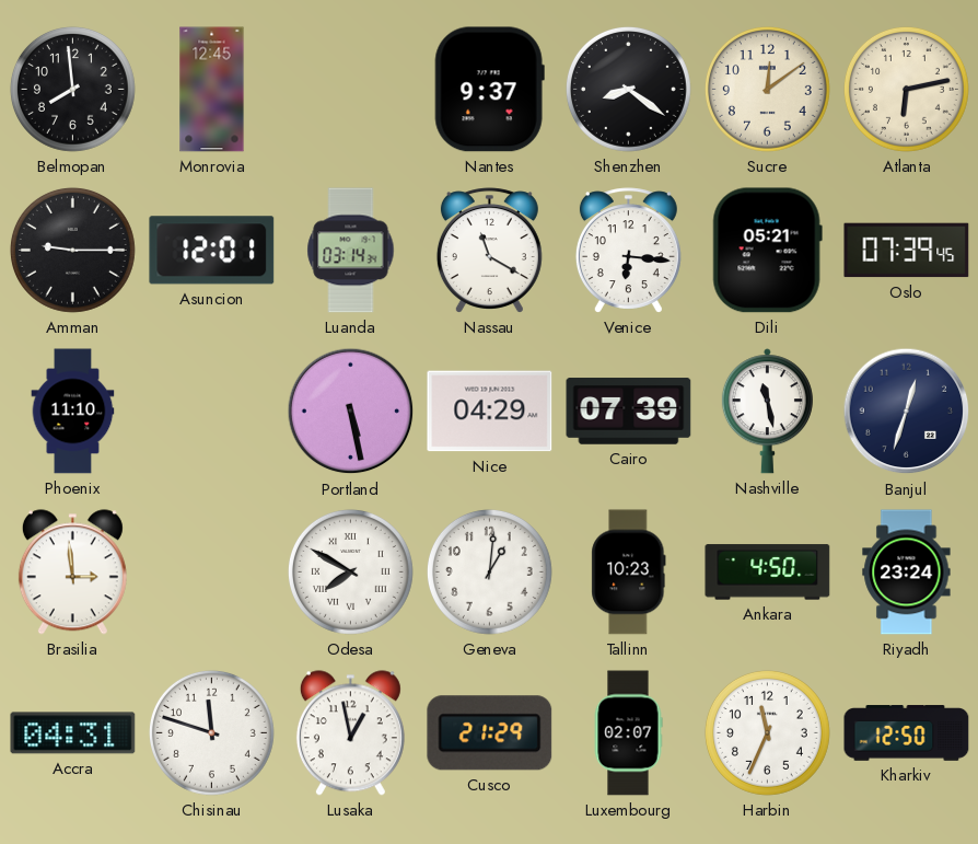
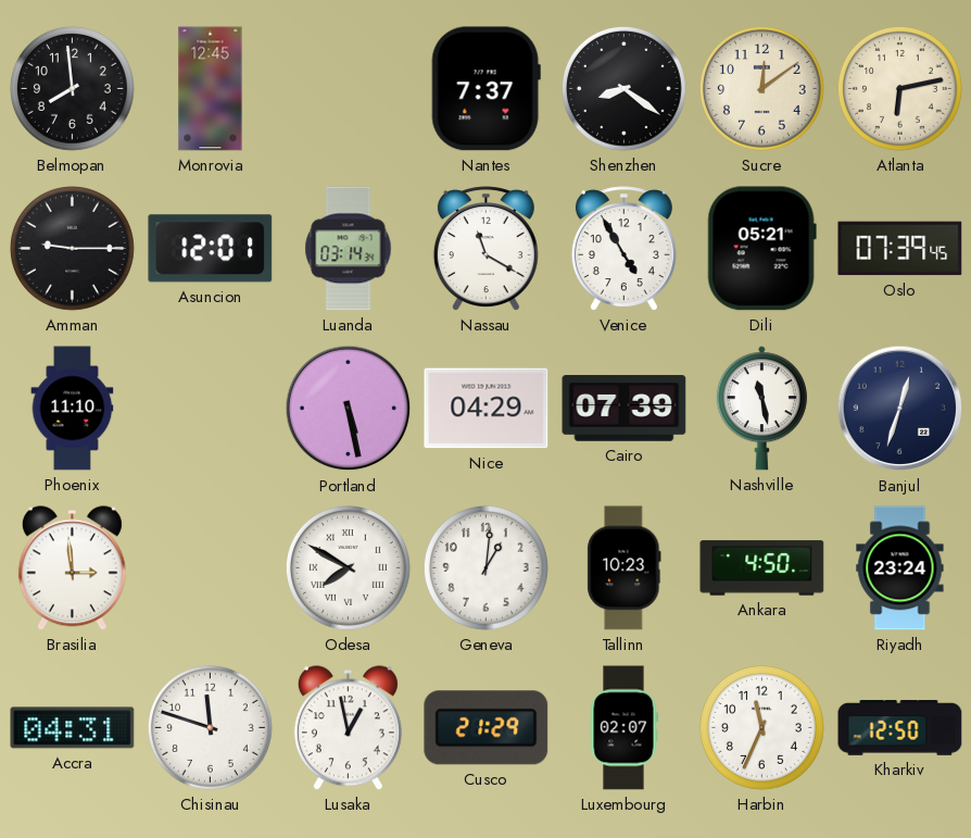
Nantes: 9:37 -> 7:37 (485, 89)
Venice: 6:16 -> 4:55 (623, 249)
